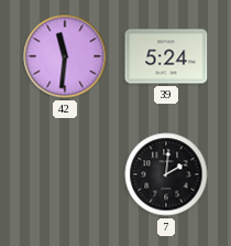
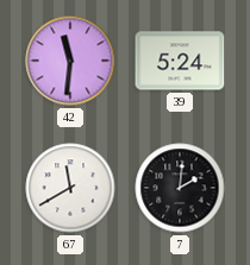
67: none -> 11:40 (70, 188)
